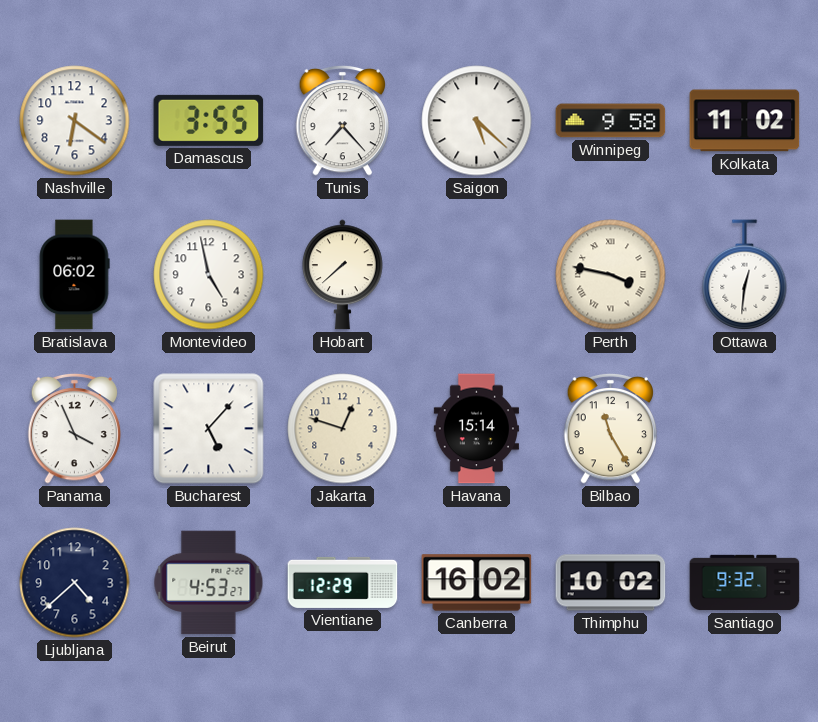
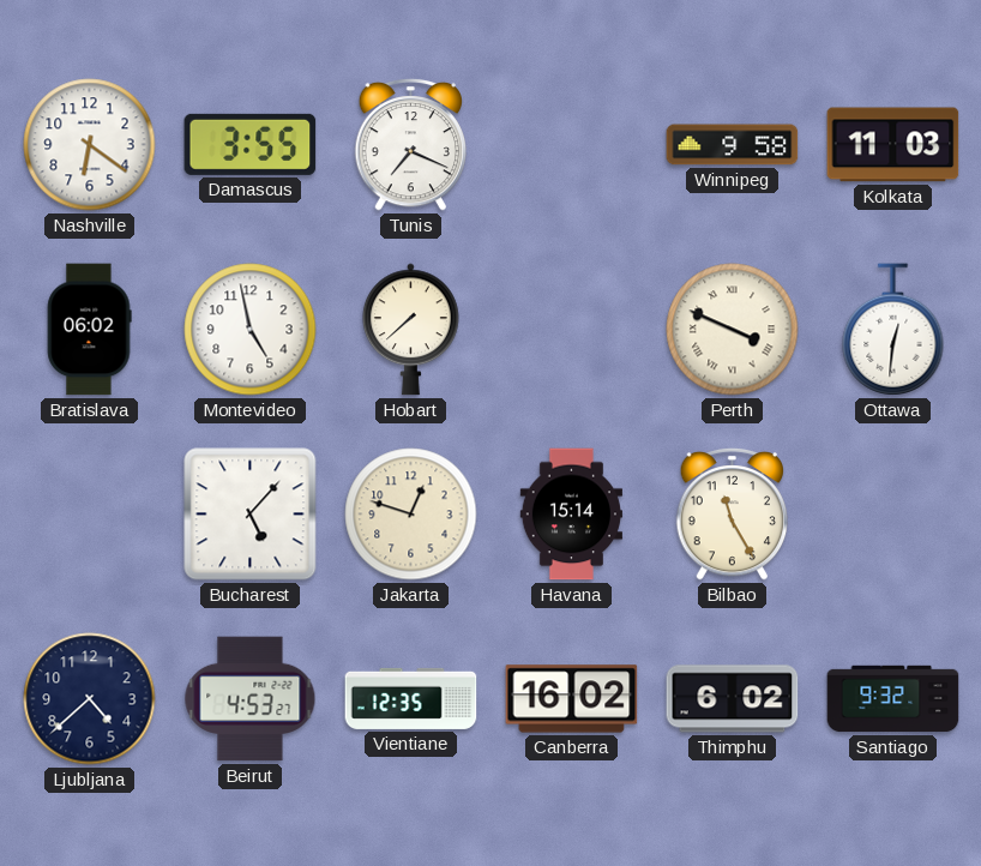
Tunis: 7:23 -> 7:19 (411, 144)
Saigon: 5:22 -> none (477, 121)
Kolkata: 11:02 -> 11:03 (893, 145)
Perth: 3:47 -> 3:49 (733, 330)
Panama: 3:56 -> none (75, 428)
Vientiane: 12:29 -> 12:35 (411, 698)
Thimphu: 10:02 -> 6:02 (733, 699)
